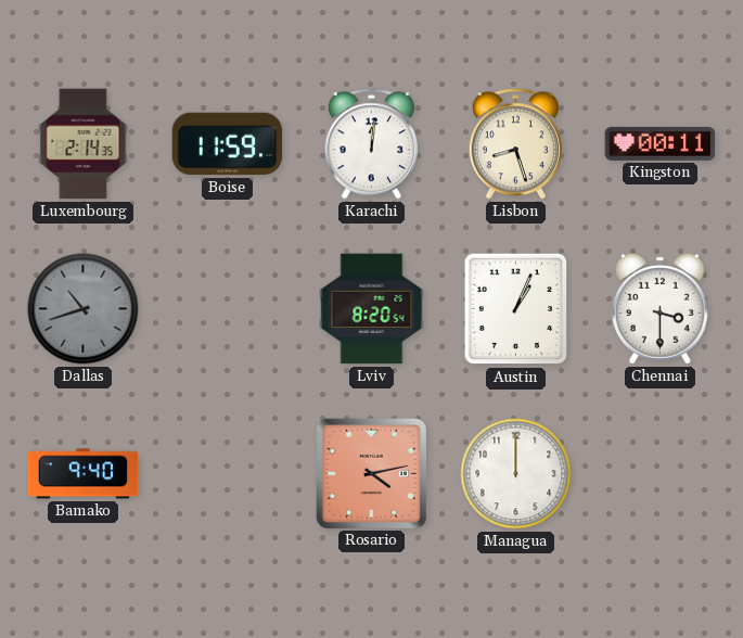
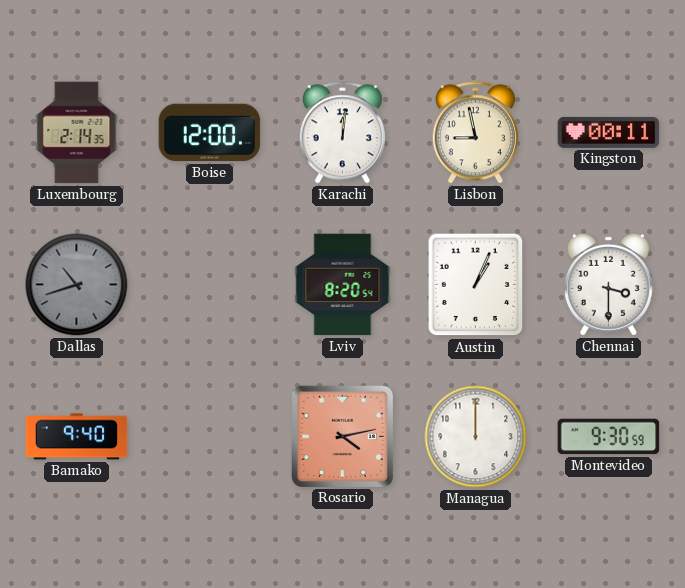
Boise: 11:59 -> 12:00 (210, 133)
Lisbon: 8:27 -> 8:58 (475, 133)
Montevideo: none -> 9:30 (609, 437)
